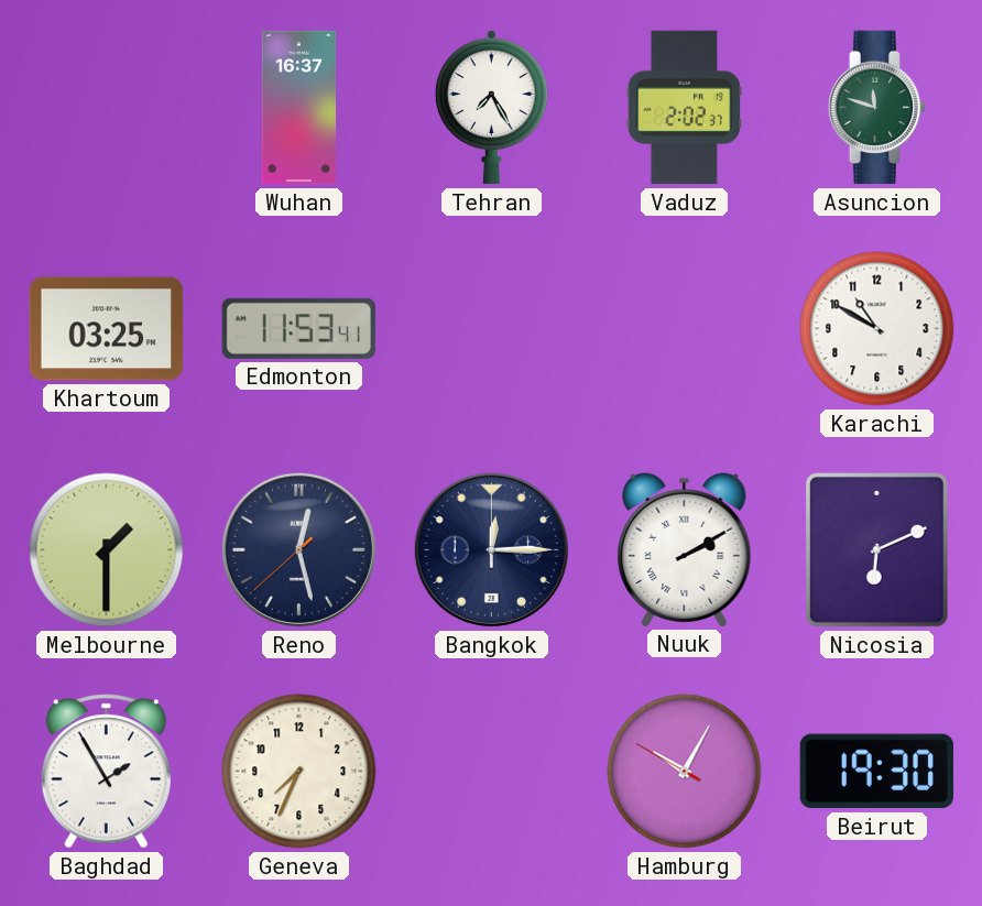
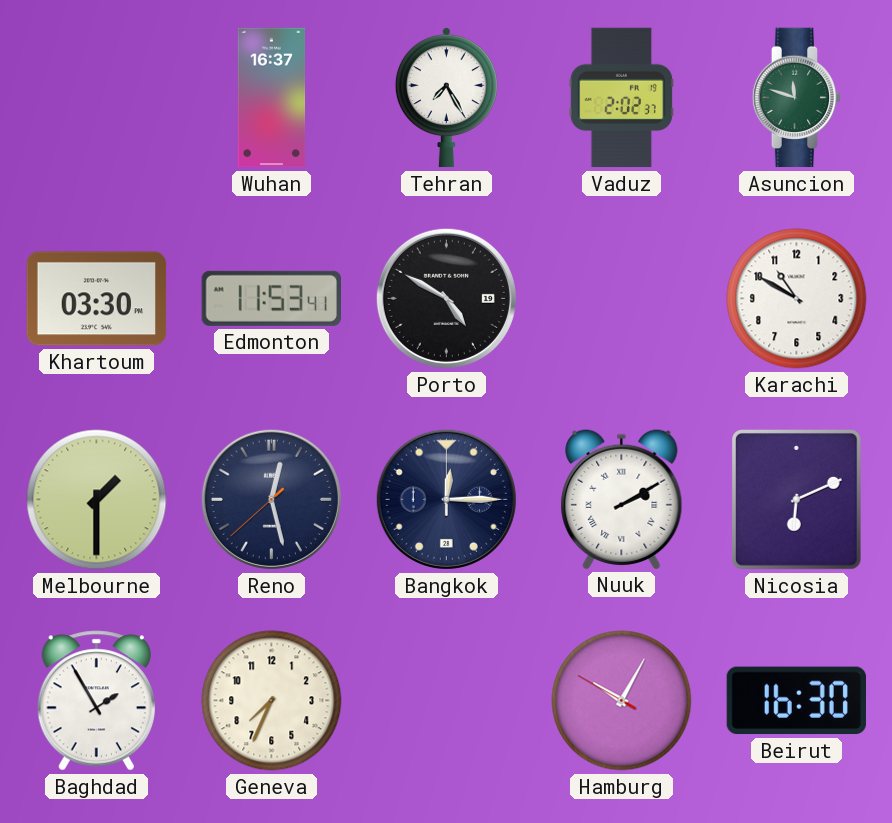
Khartoum: 03:25 -> 03:30 (97, 299)
Porto: none -> 4:50 (446, 298)
Beirut: 19:30 -> 16:30 (796, 701)
